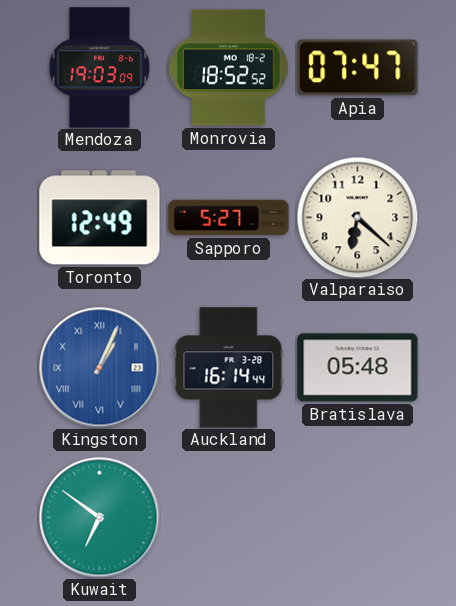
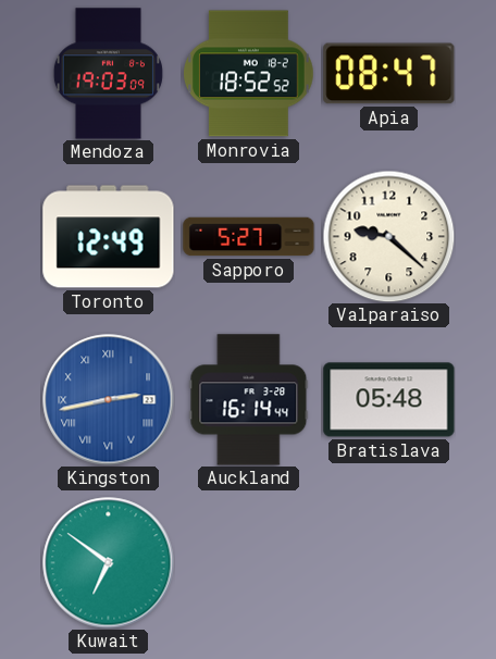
Apia: 07:47 -> 08:47 (389, 74)
Valparaiso: 6:22 -> 9:22 (388, 236)
Kingston: 1:04 -> 2:43 (109, 400)
